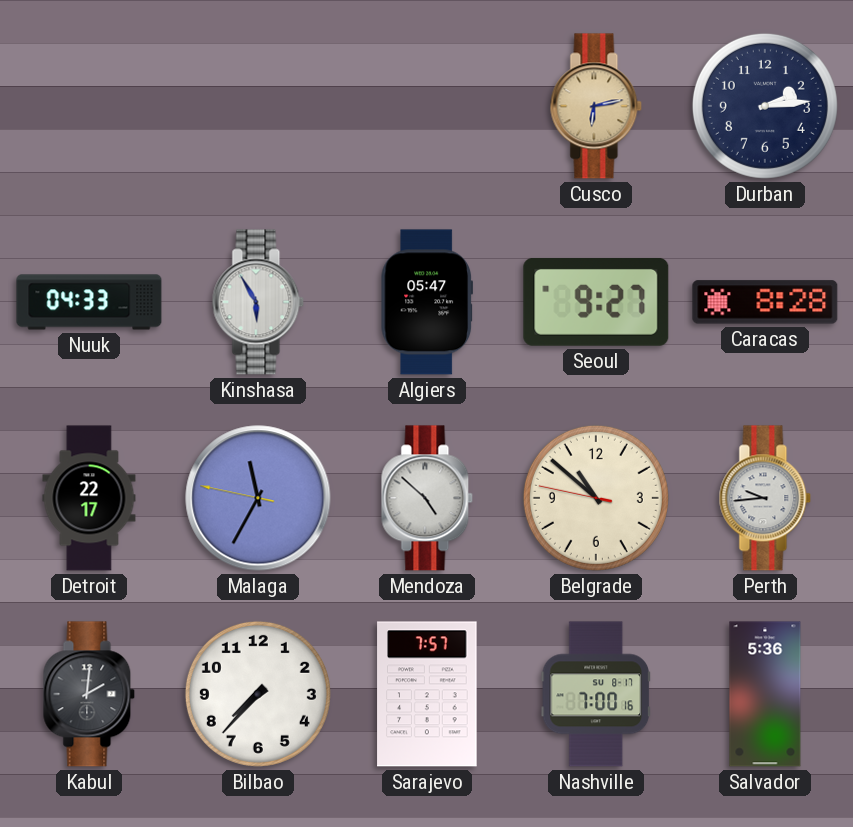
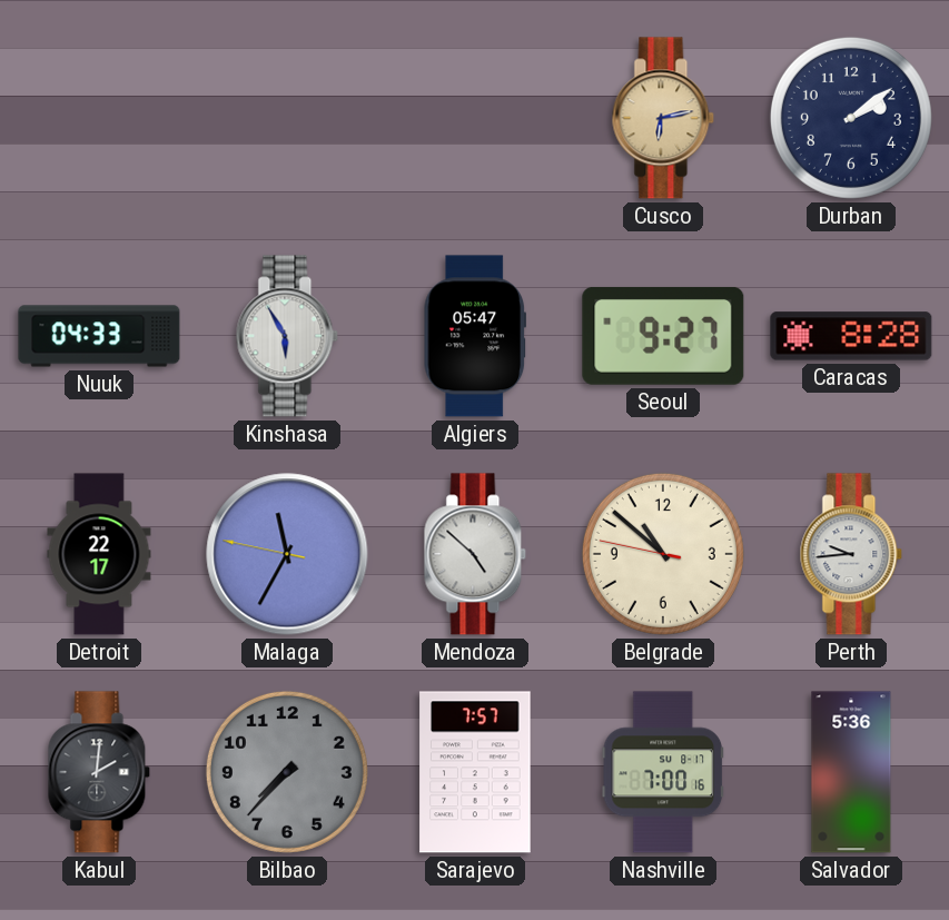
Durban: 2:14 -> 2:09 (851, 118)
Bilbao dial: white -> grey (287, 772)
